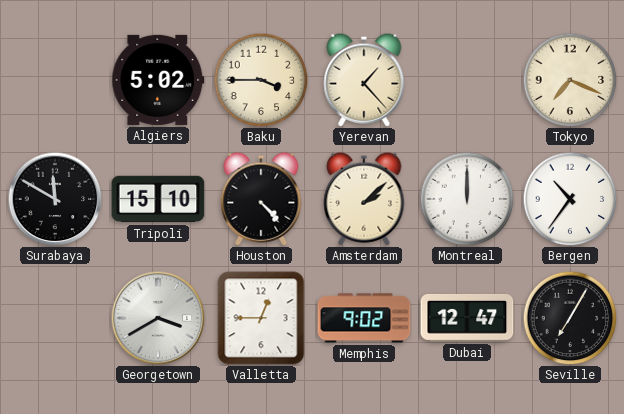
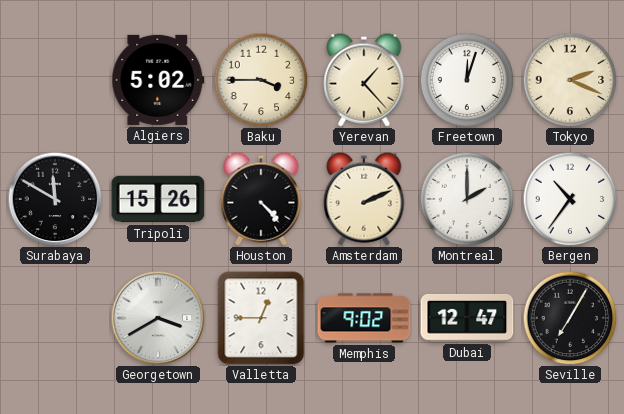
Freetown: none -> 12:03 (467, 80)
Tokyo: 7:19 -> 2:19 (570, 80)
Tripoli: 15:10 -> 15:26 (158, 199)
Amsterdam: 2:08 -> 2:11 (364, 199)
Montreal: 12:00 -> 2:00 (467, 199)
